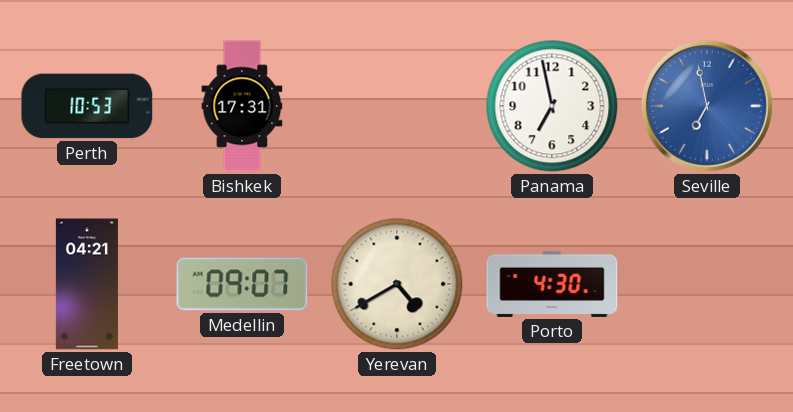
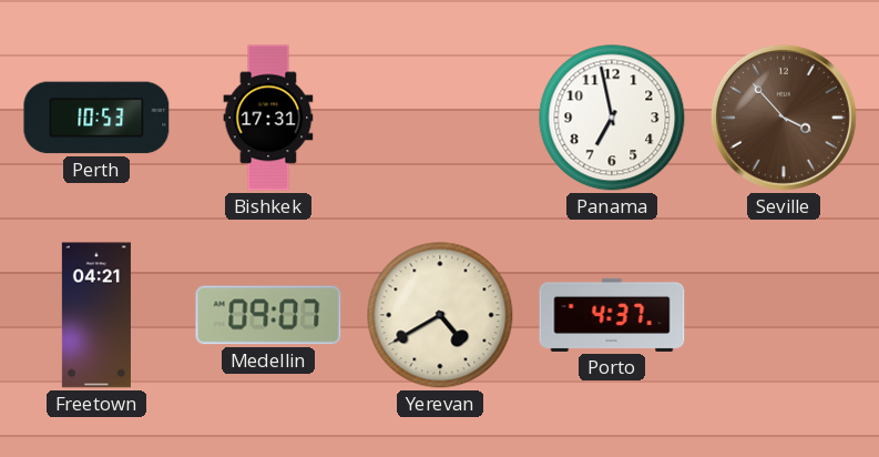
Seville: 6:58 -> 3:53 (784, 118)
Seville dial: blue -> brown (784, 118)
Porto: 4:30 -> 4:37 (612, 315)
